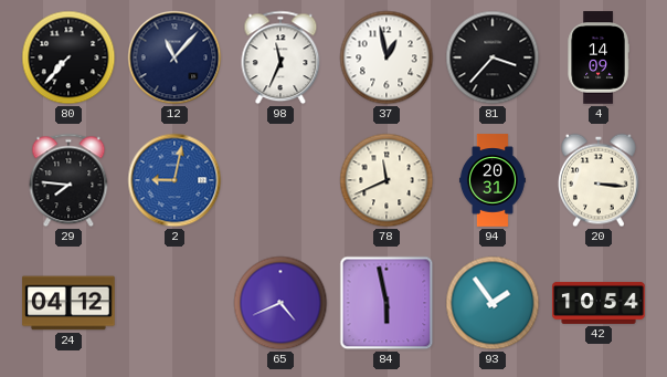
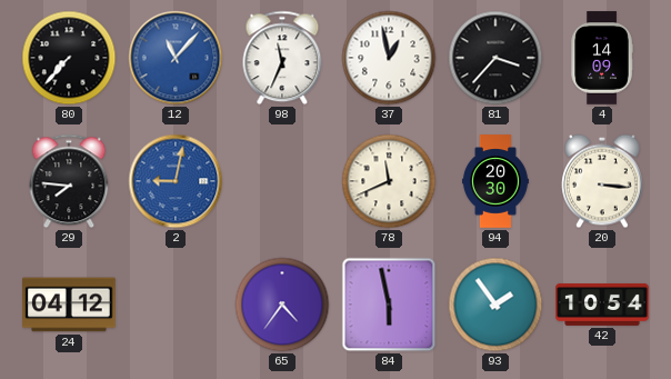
12 dial: navy -> blue (176, 58)
94: 20:31 -> 20:30 (495, 181)
65: 4:41 -> 4:36 (282, 305)
